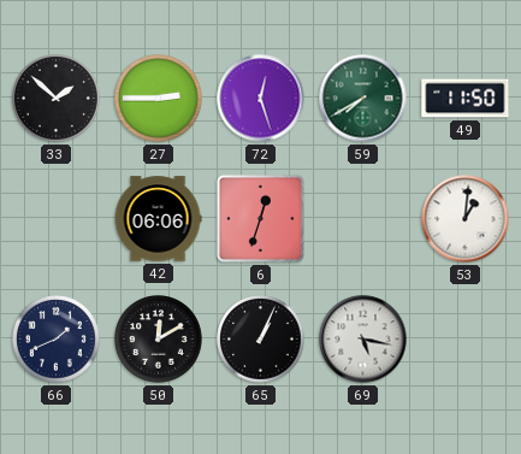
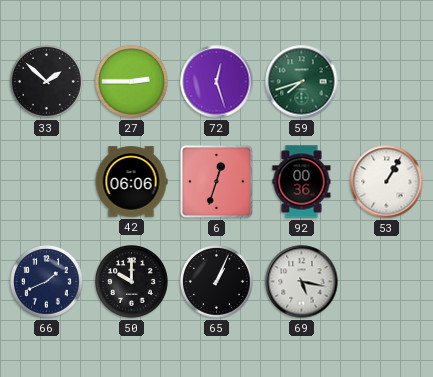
59: 7:40 -> 7:42 (302, 82)
49: 11:50 -> none (466, 99)
92: none -> 00:36 (302, 182)
53: 1:01 -> 1:05 (387, 182)
50: 12:10 -> 10:00 (132, 282)
